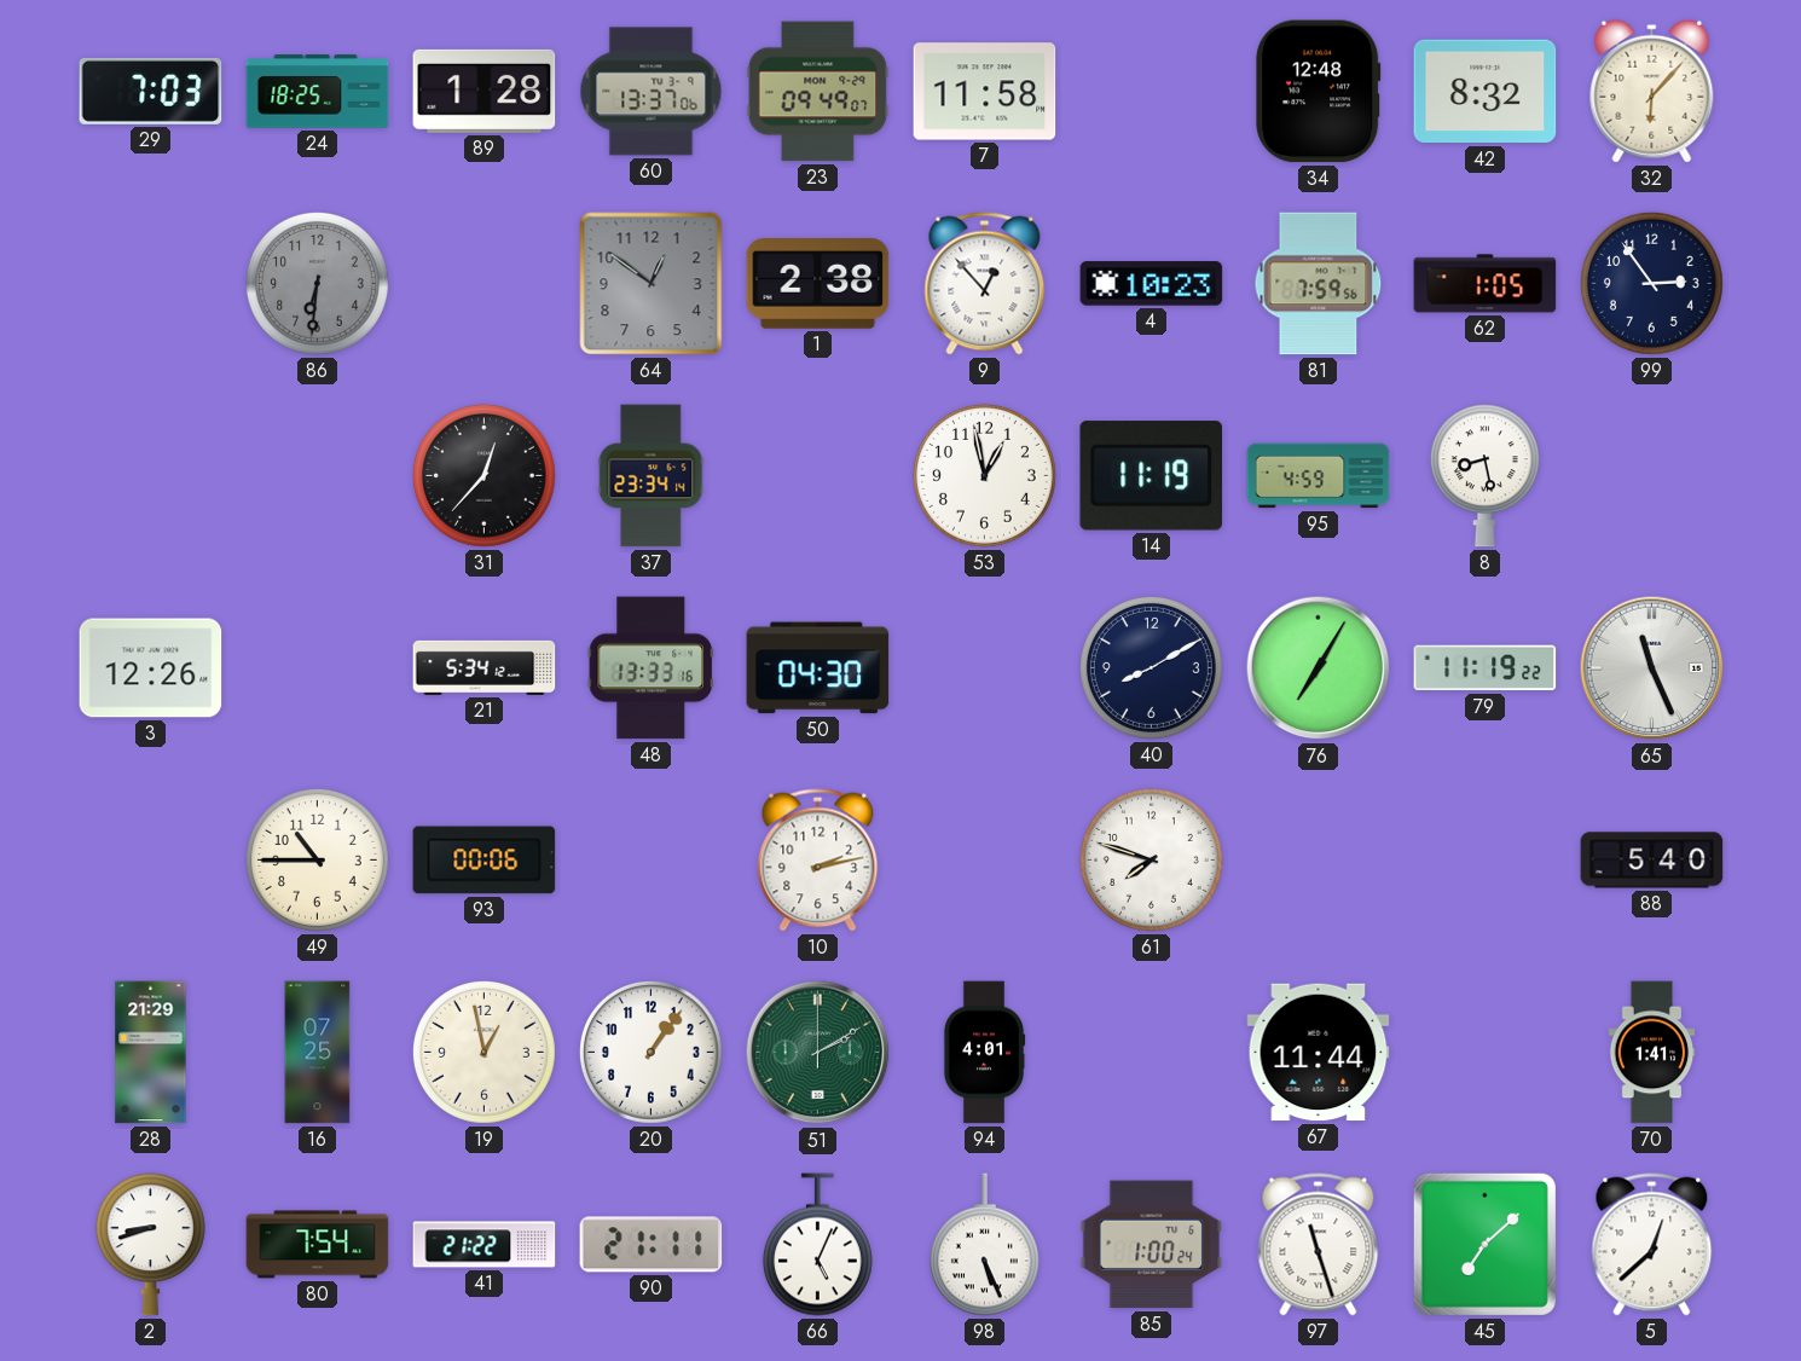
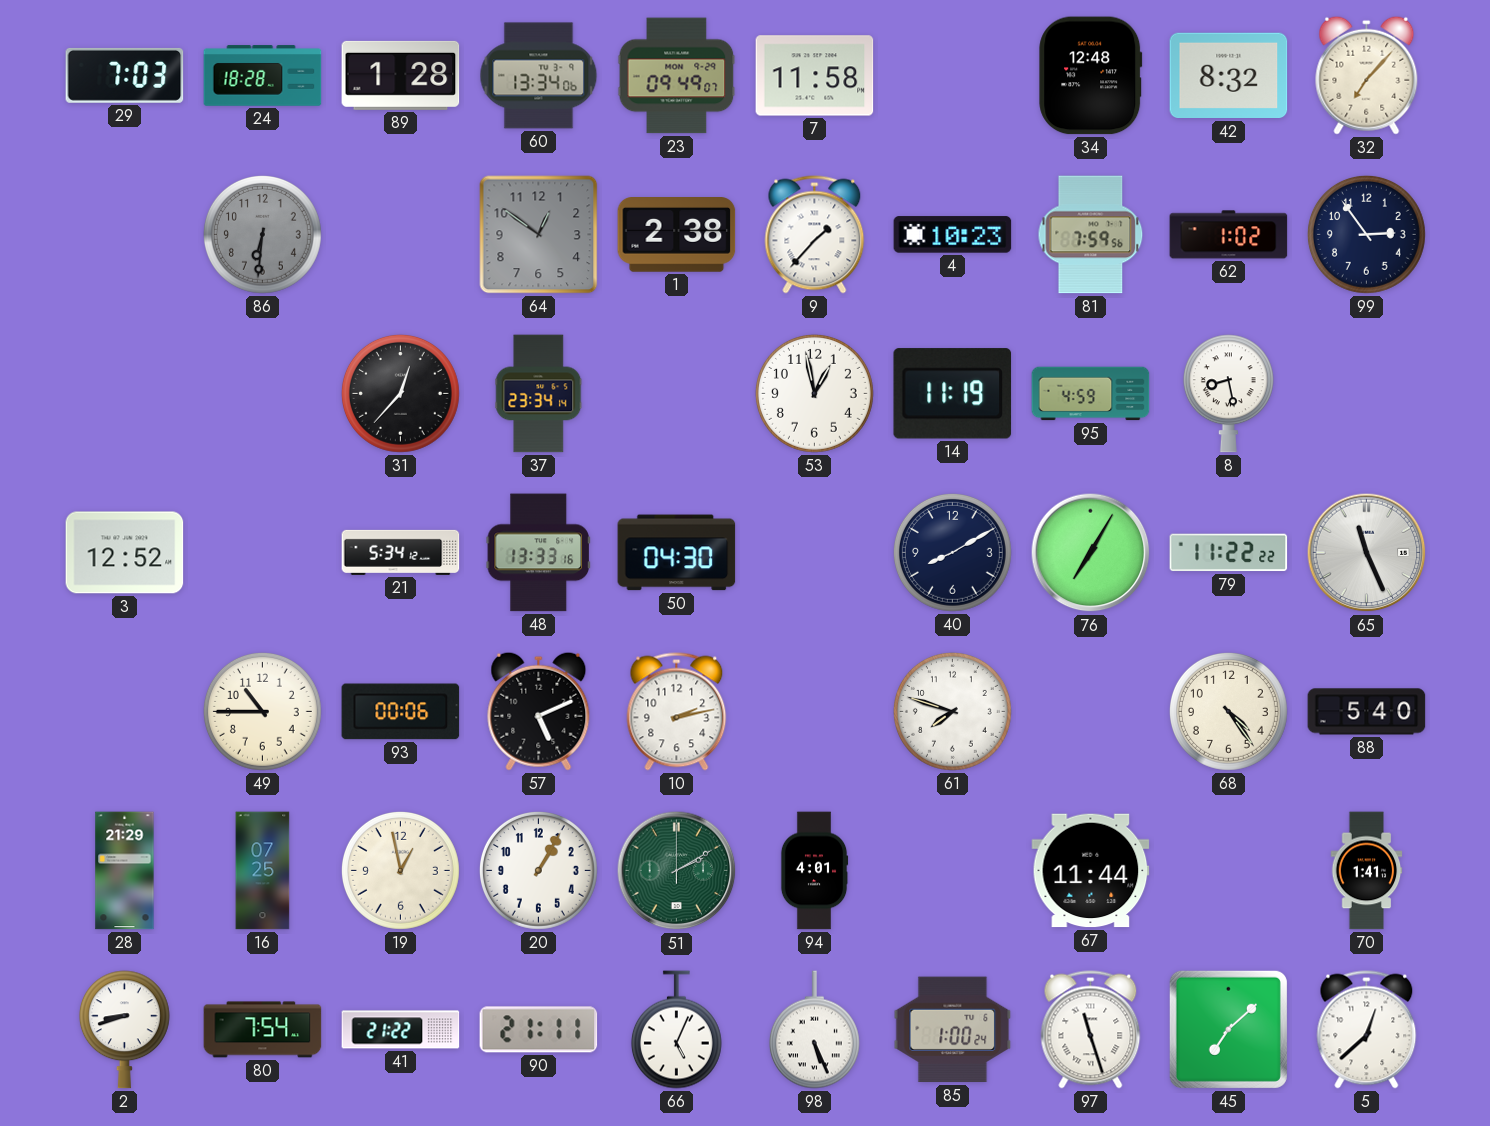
24: 18:25 -> 18:28 (263, 76)
60: 13:37 -> 13:34 (539, 76)
32: 6:07 -> 7:07 (1367, 75)
9: 12:53 -> 1:37 (815, 235)
62: 1:05 -> 1:02 (1229, 235)
3: 12:26 -> 12:52 (125, 553)
79: 11:19 -> 11:22 (1229, 553)
57: none -> 5:11 (539, 711)
68: none -> 4:24 (1228, 711)
20: 1:06 -> 1:05 (538, 870)
